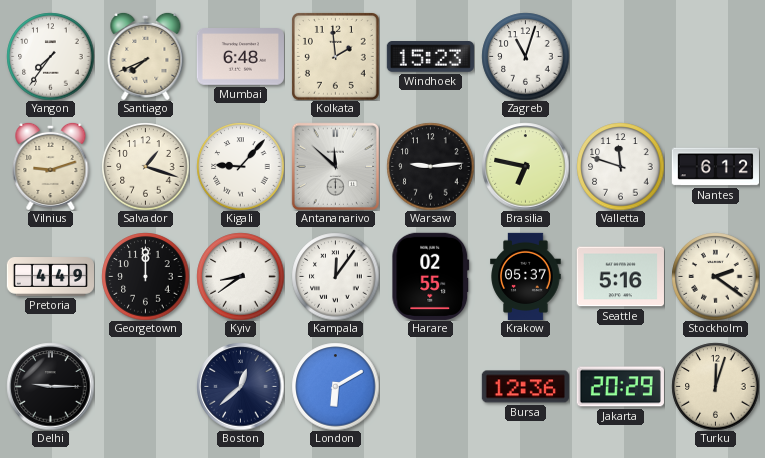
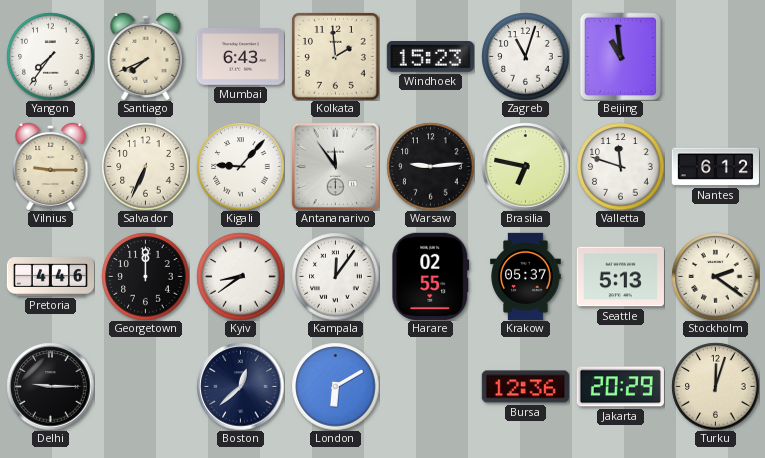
Mumbai: 6:48 -> 6:43 (240, 57)
Beijing: none -> 10:59 (621, 56)
Vilnius: 9:12 -> 9:15 (51, 166)
Salvador: 1:18 -> 6:34 (145, 166)
Antananarivo: 11:52 -> 11:54 (335, 166)
Pretoria: 4:49 -> 4:46 (50, 277)
Seattle: 5:16 -> 5:13 (620, 277)
